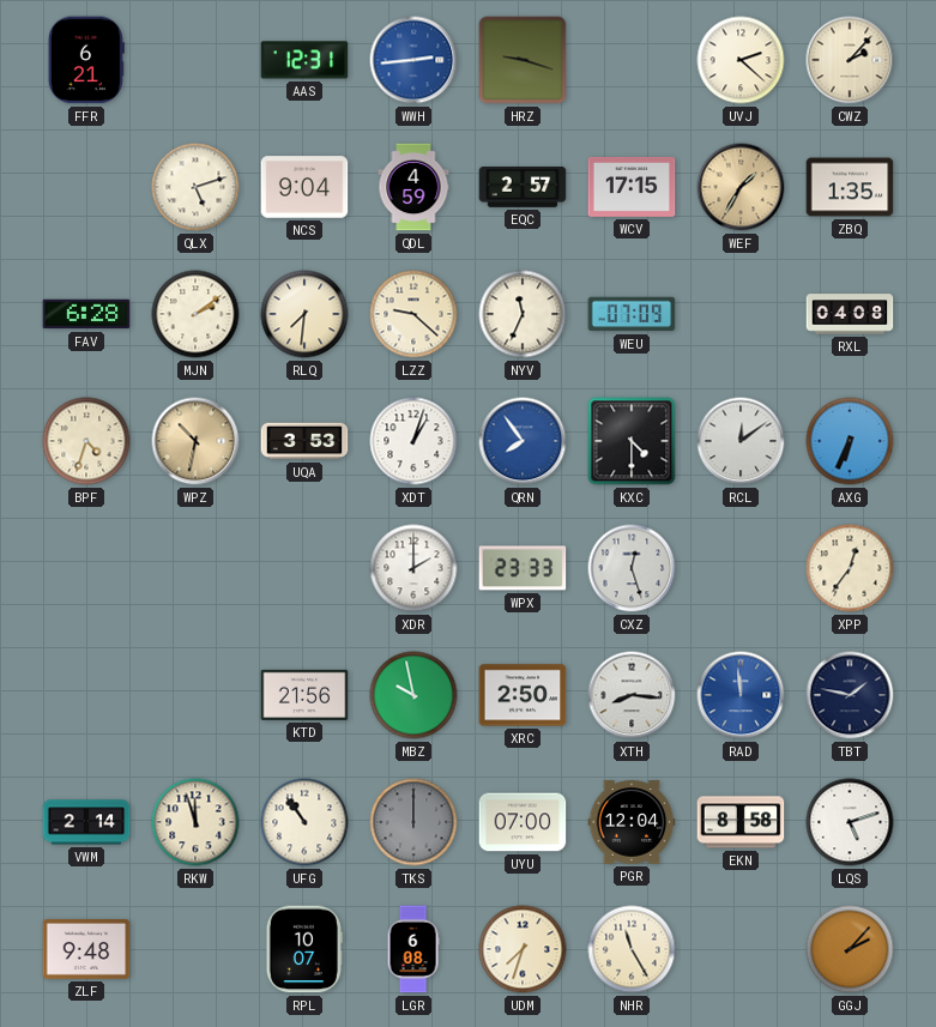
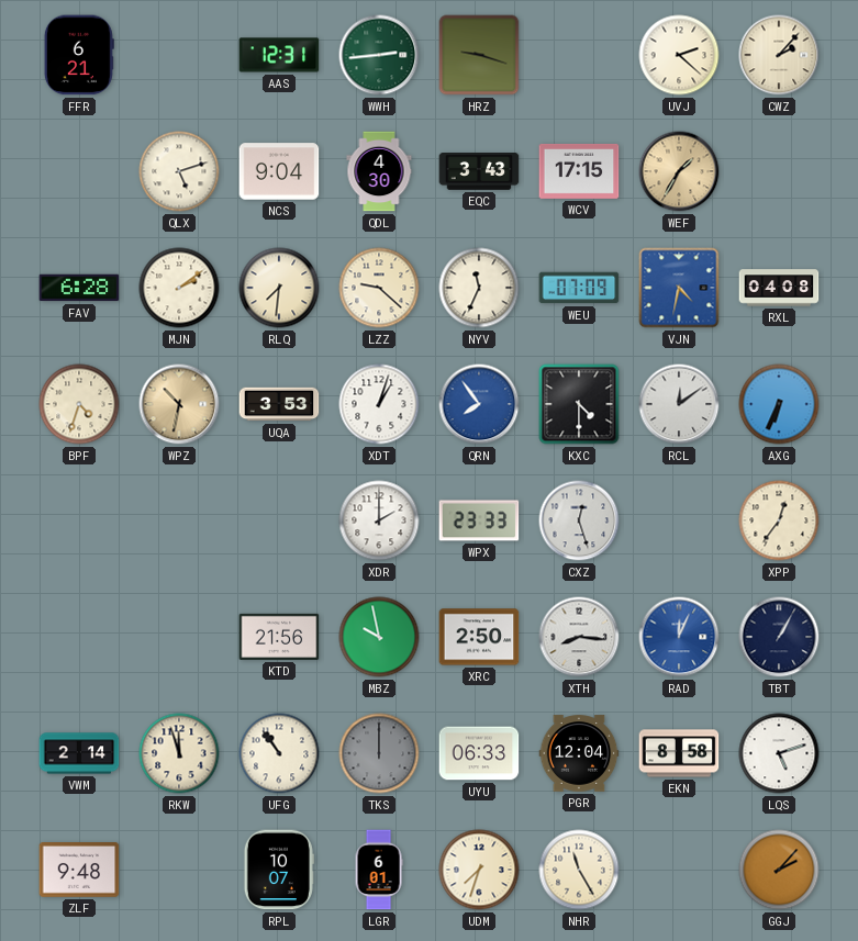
WWH dial: blue -> green (379, 55)
QDL: 4:59 -> 4:30 (379, 171)
EQC: 2:57 -> 3:43 (479, 172)
ZBQ: 1:35 -> none (850, 187)
VJN: none -> 4:32 (679, 288)
RAD: 11:59 -> 12:04 (679, 637)
TBT: 1:47 -> 1:05 (779, 637)
UYU: 07:00 -> 06:33 (479, 753)
LGR: 6:08 -> 6:01 (379, 870)
